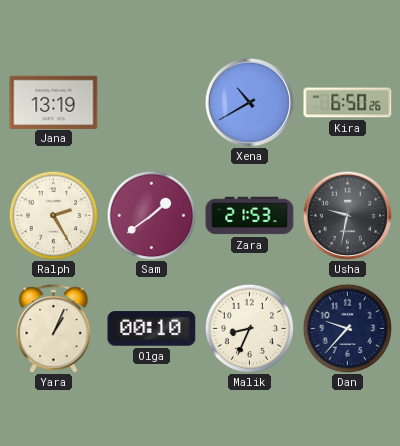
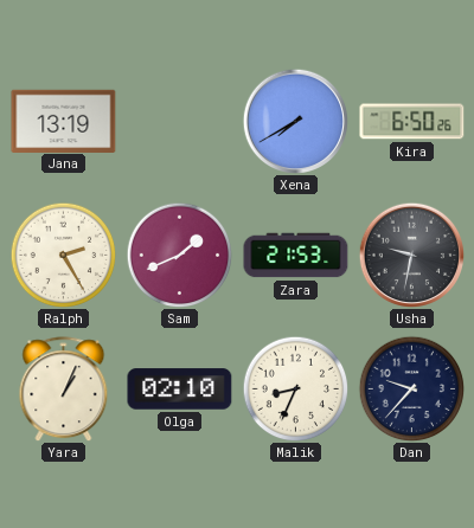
Xena: 10:40 -> 7:40 (295, 121)
Sam: 1:39 -> 1:41 (179, 255)
Olga: 00:10 -> 02:10 (180, 389)
